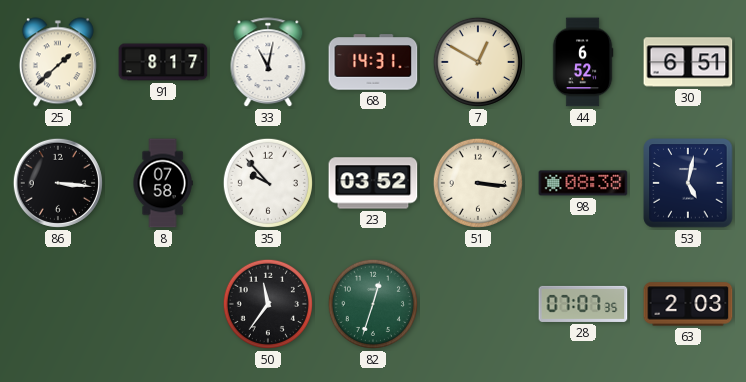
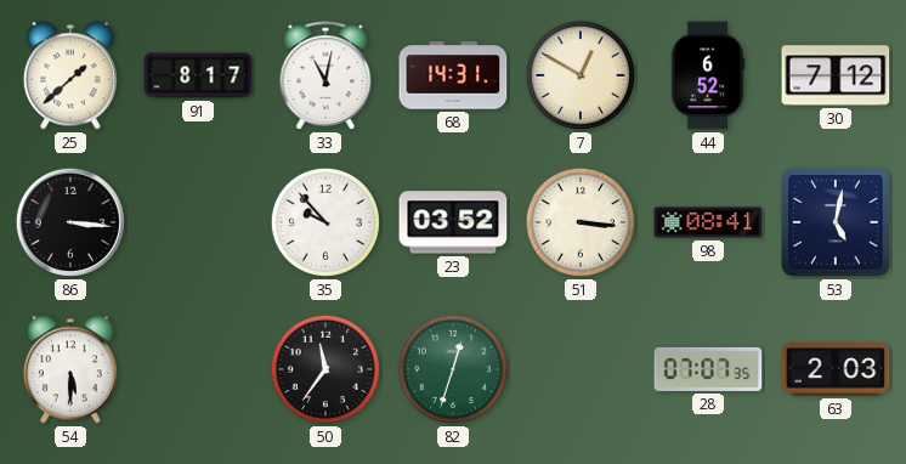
30: 6:51 -> 7:12 (836, 75)
8: 07:58 -> none (163, 183)
98: 08:38 -> 08:41 (708, 222)
54: none -> 5:30 (70, 369)
